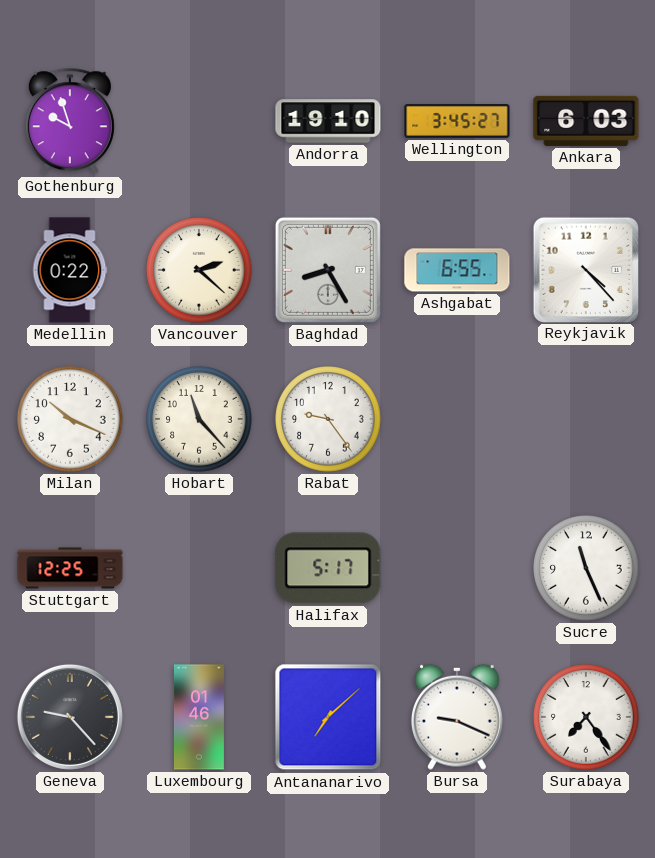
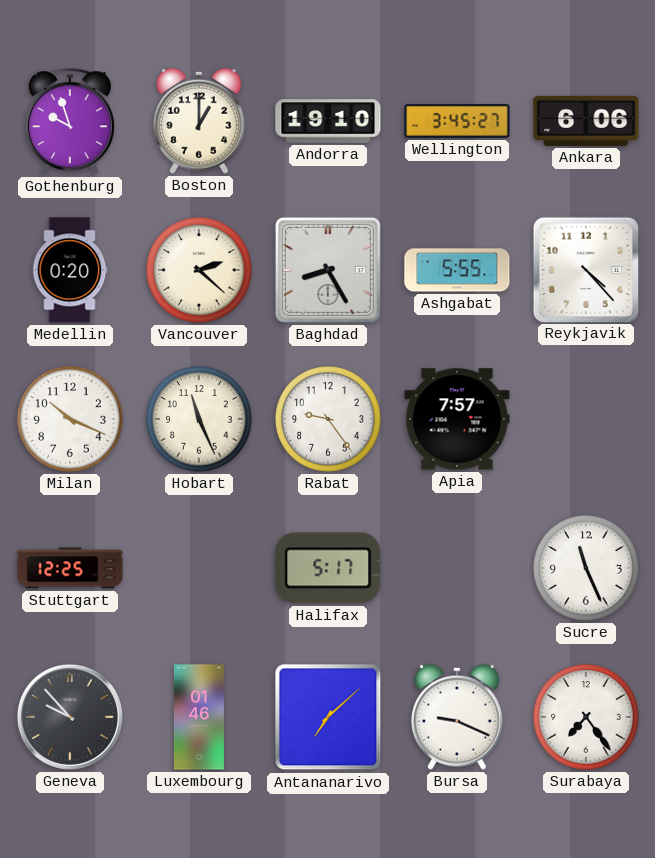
Boston: none -> 1:00 (199, 121)
Ankara: 6:03 -> 6:06 (586, 121)
Medellin: 0:22 -> 0:20 (70, 270)
Ashgabat: 6:55 -> 5:55 (457, 270)
Hobart: 11:23 -> 11:26 (199, 419)
Apia: none -> 7:57 (457, 419)
Geneva: 9:23 -> 9:53 (70, 717)
